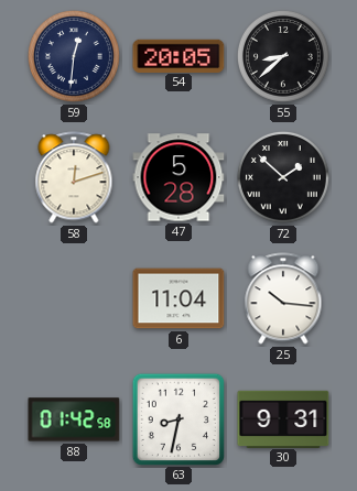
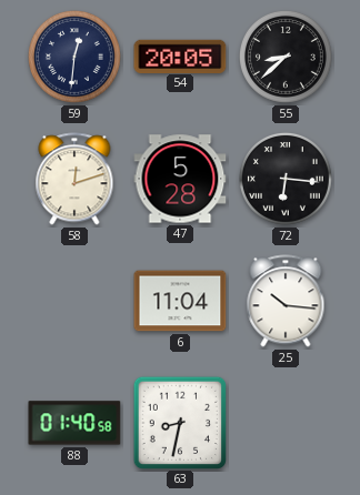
72: 1:52 -> 6:16 (286, 179)
88: 01:42 -> 01:40 (74, 423)
30: 9:31 -> none (283, 418)
